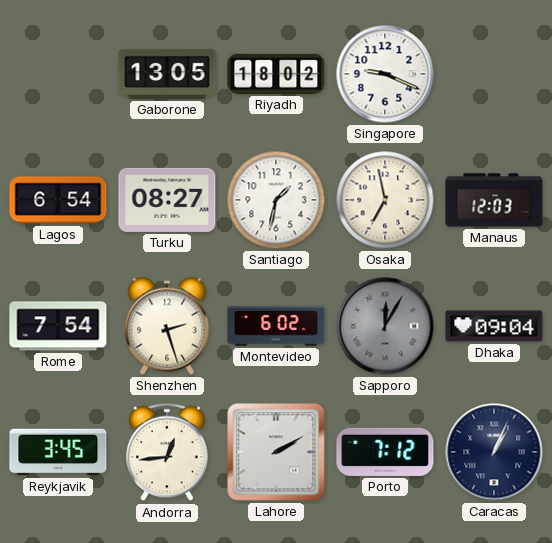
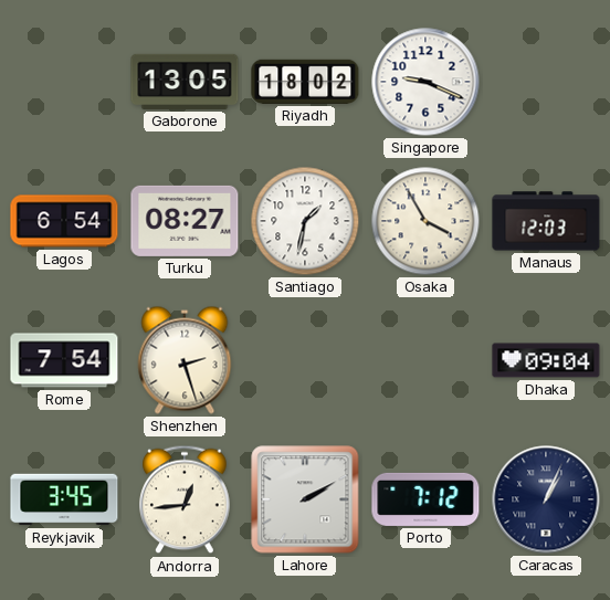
Osaka: 6:58 -> 3:55 (425, 221)
Montevideo: 6:02 -> none (276, 326)
Sapporo: 12:05 -> none (385, 326)
